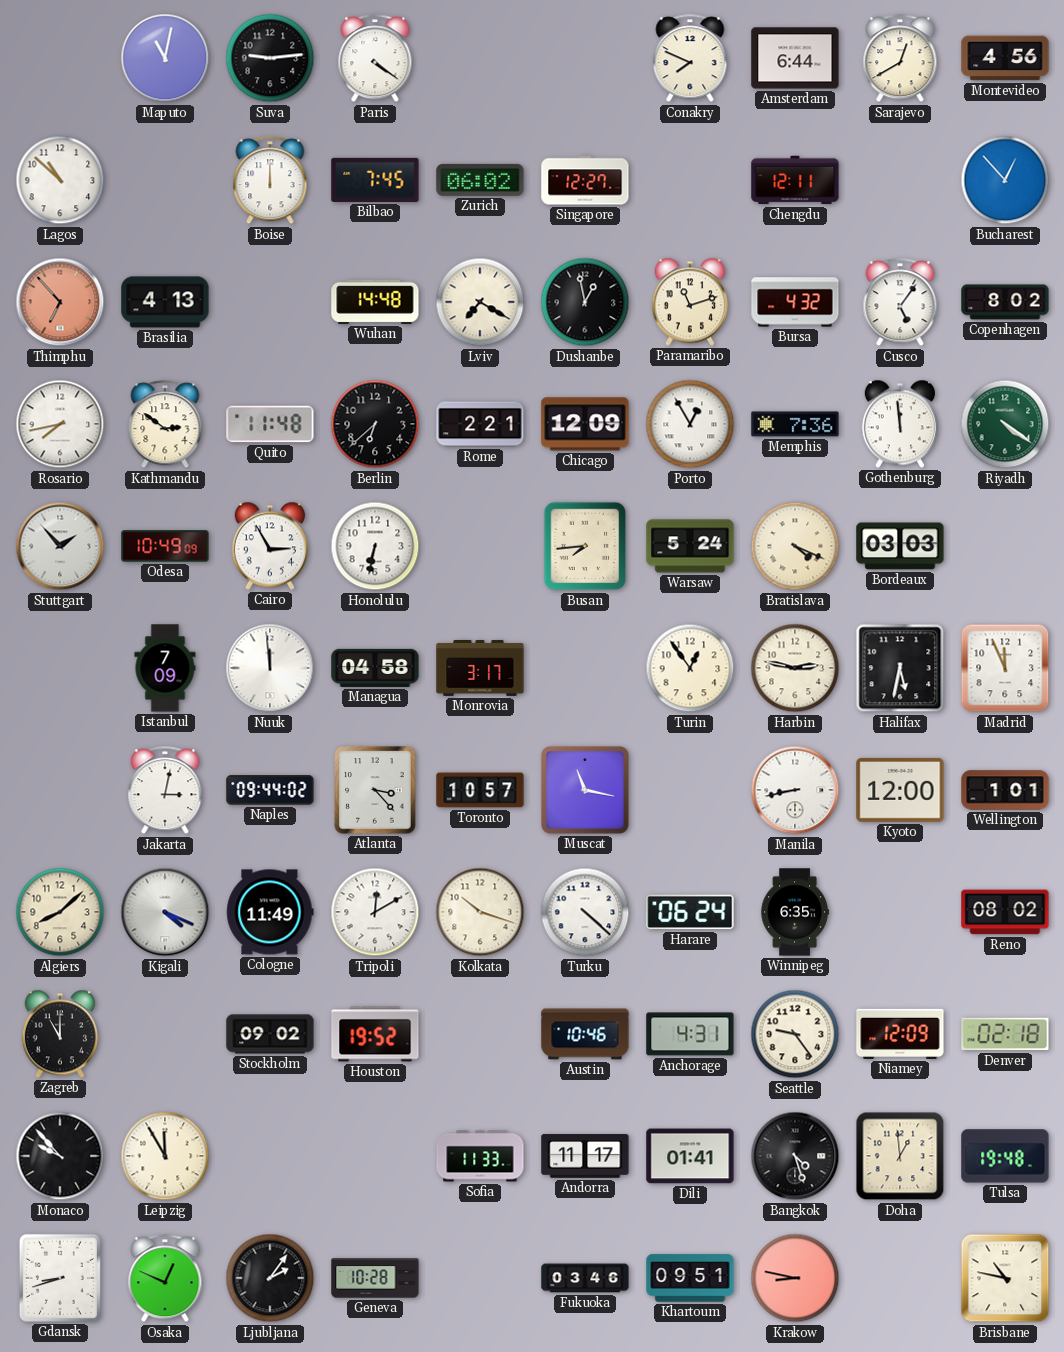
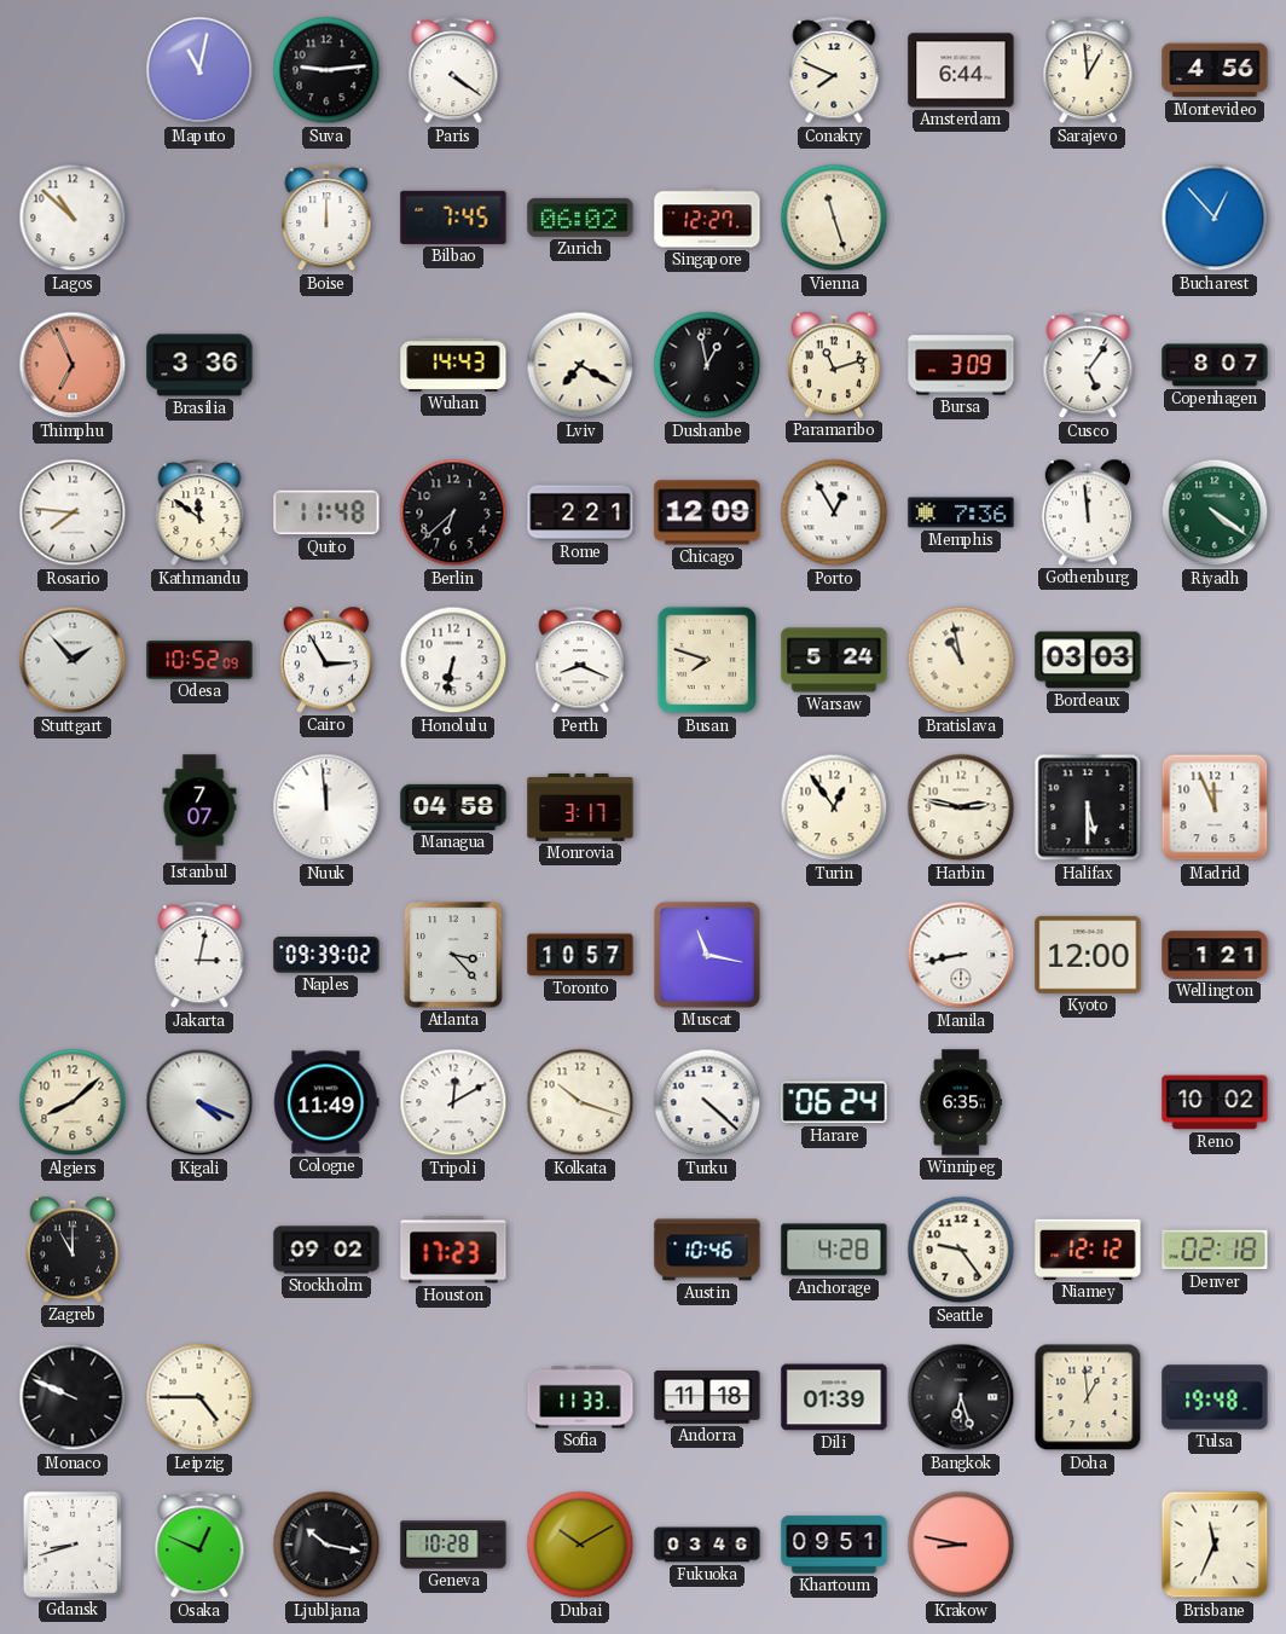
Sarajevo: 12:40 -> 12:59 (1088, 71)
Vienna: none -> 11:27 (834, 218)
Chengdu: 12:11 -> none (795, 180)
Thimphu: 6:53 -> 6:56 (73, 365)
Brasilia: 4:13 -> 3:36 (199, 365)
Wuhan: 14:48 -> 14:43 (453, 365)
Bursa: 4:32 -> 3:09 (961, 365)
Copenhagen: 8:02 -> 8:07 (1215, 365)
Rosario: 7:43 -> 7:46 (73, 512)
Kathmandu: 2:51 -> 11:51 (199, 514)
Odesa: 10:49 -> 10:52 (199, 660)
Perth: none -> 8:19 (580, 661)
Busan: 7:44 -> 7:48 (707, 660)
Bratislava: 4:19 -> 10:58 (961, 660)
Istanbul: 7:09 -> 7:07 (199, 807)
Halifax: 5:32 -> 5:30 (1088, 807)
Naples: 09:44 -> 09:39 (326, 955)
Wellington: 1:01 -> 1:21 (1215, 955)
Reno: 08:02 -> 10:02 (1215, 1102)
Houston: 19:52 -> 17:23 (453, 1250)
Anchorage: 4:31 -> 4:28 (834, 1250)
Niamey: 12:09 -> 12:12 (1088, 1250)
Monaco: 9:53 -> 9:49 (73, 1397)
Leipzig: 11:55 -> 4:45 (199, 1397)
Andorra: 11:17 -> 11:18 (707, 1397)
Dili: 01:41 -> 01:39 (834, 1397)
Bangkok: 4:27 -> 6:27 (961, 1397)
Ljubljana: 2:06 -> 10:17 (326, 1545)
Dubai: none -> 10:10 (580, 1545)
Brisbane: 10:47 -> 11:34 (1215, 1545)
